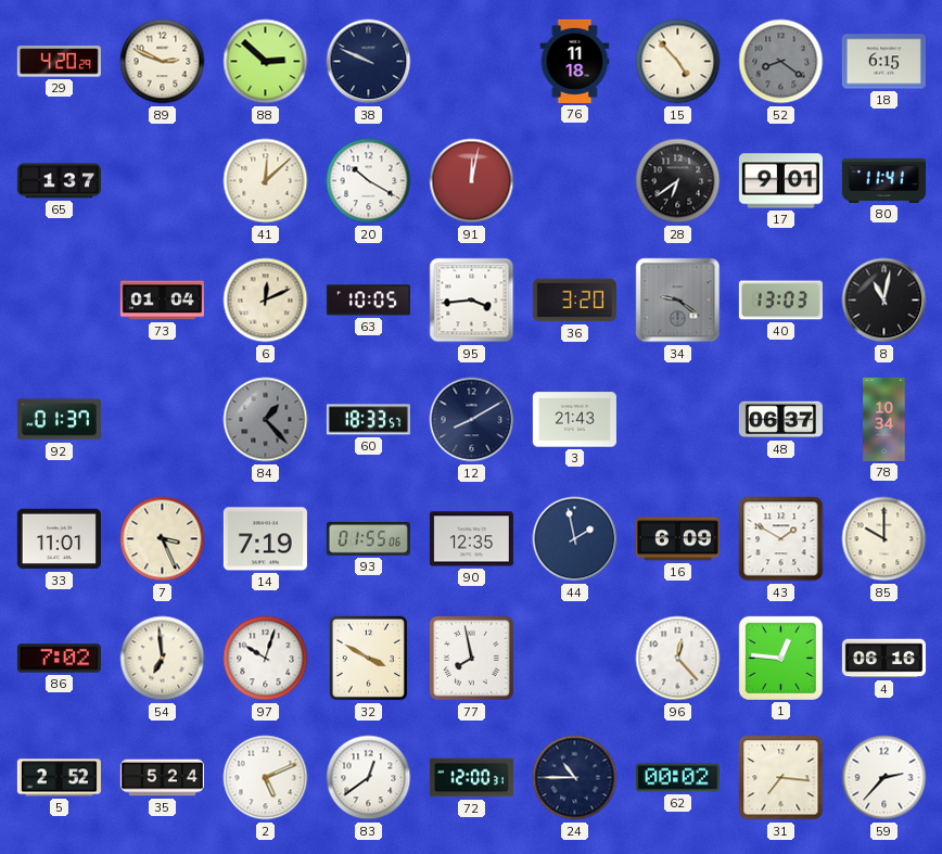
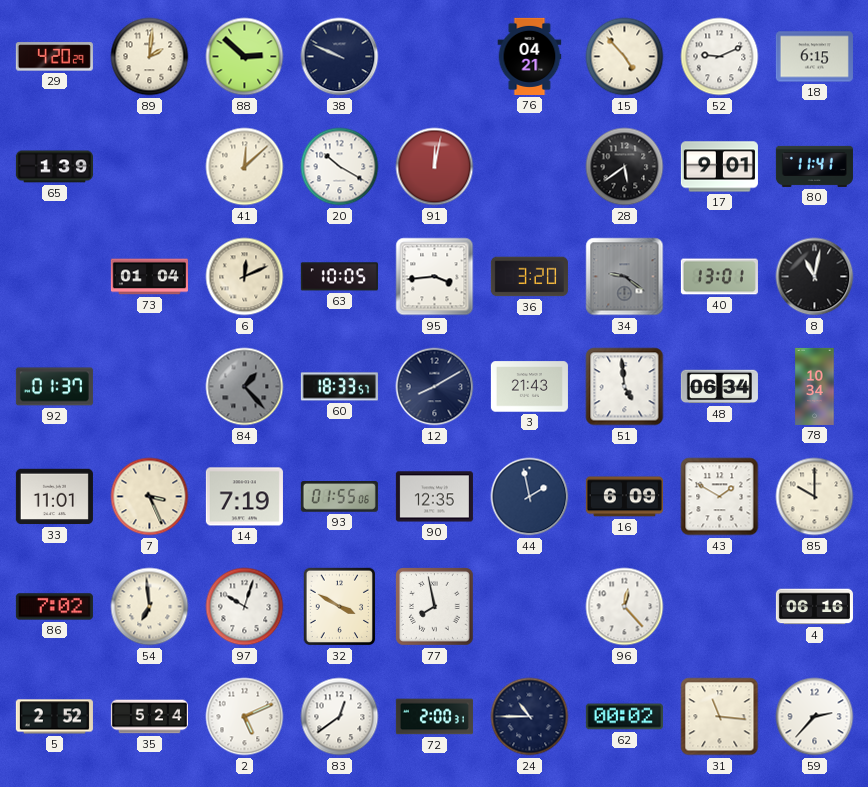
89: 2:49 -> 2:01 (150, 57)
76: 11:18 -> 04:21 (530, 56)
52: 8:21 -> 9:11 (720, 57)
52 dial: grey -> white (720, 57)
65: 1:37 -> 1:39 (54, 167)
28: 6:39 -> 5:39 (625, 167)
40: 13:03 -> 13:01 (719, 277)
51: none -> 4:59 (625, 387)
48: 06:37 -> 06:34 (719, 387)
1: 12:46 -> none (780, 658)
72: 12:00 -> 2:00 (434, 717)
31: 7:16 -> 11:16 (720, 717)
